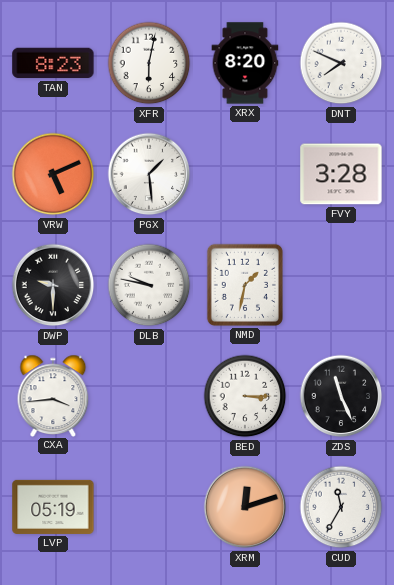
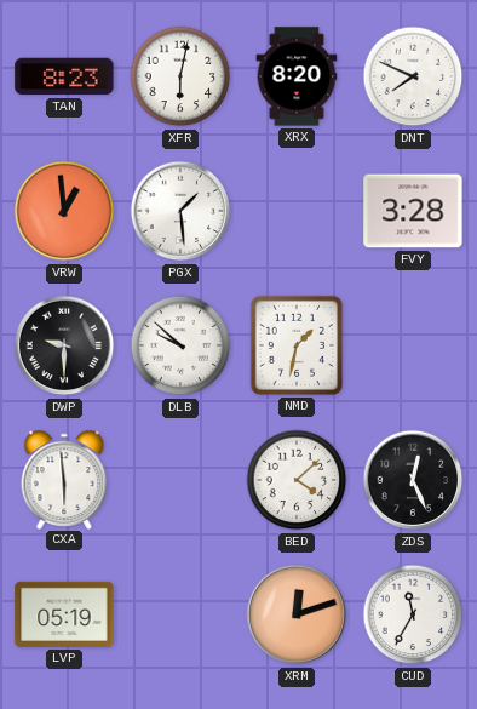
VRW: 5:11 -> 12:59 (64, 211)
DLB: 9:47 -> 9:52 (180, 345)
CXA: 3:44 -> 5:59 (64, 479)
BED: 3:15 -> 4:08 (297, 480)
ZDS: 11:26 -> 12:26 (413, 480)
